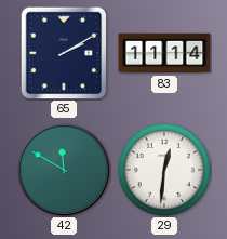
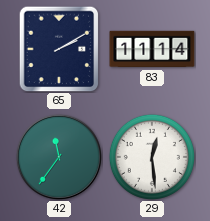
42: 11:50 -> 11:36 (59, 157)
29: 12:31 -> 12:29 (152, 157)
